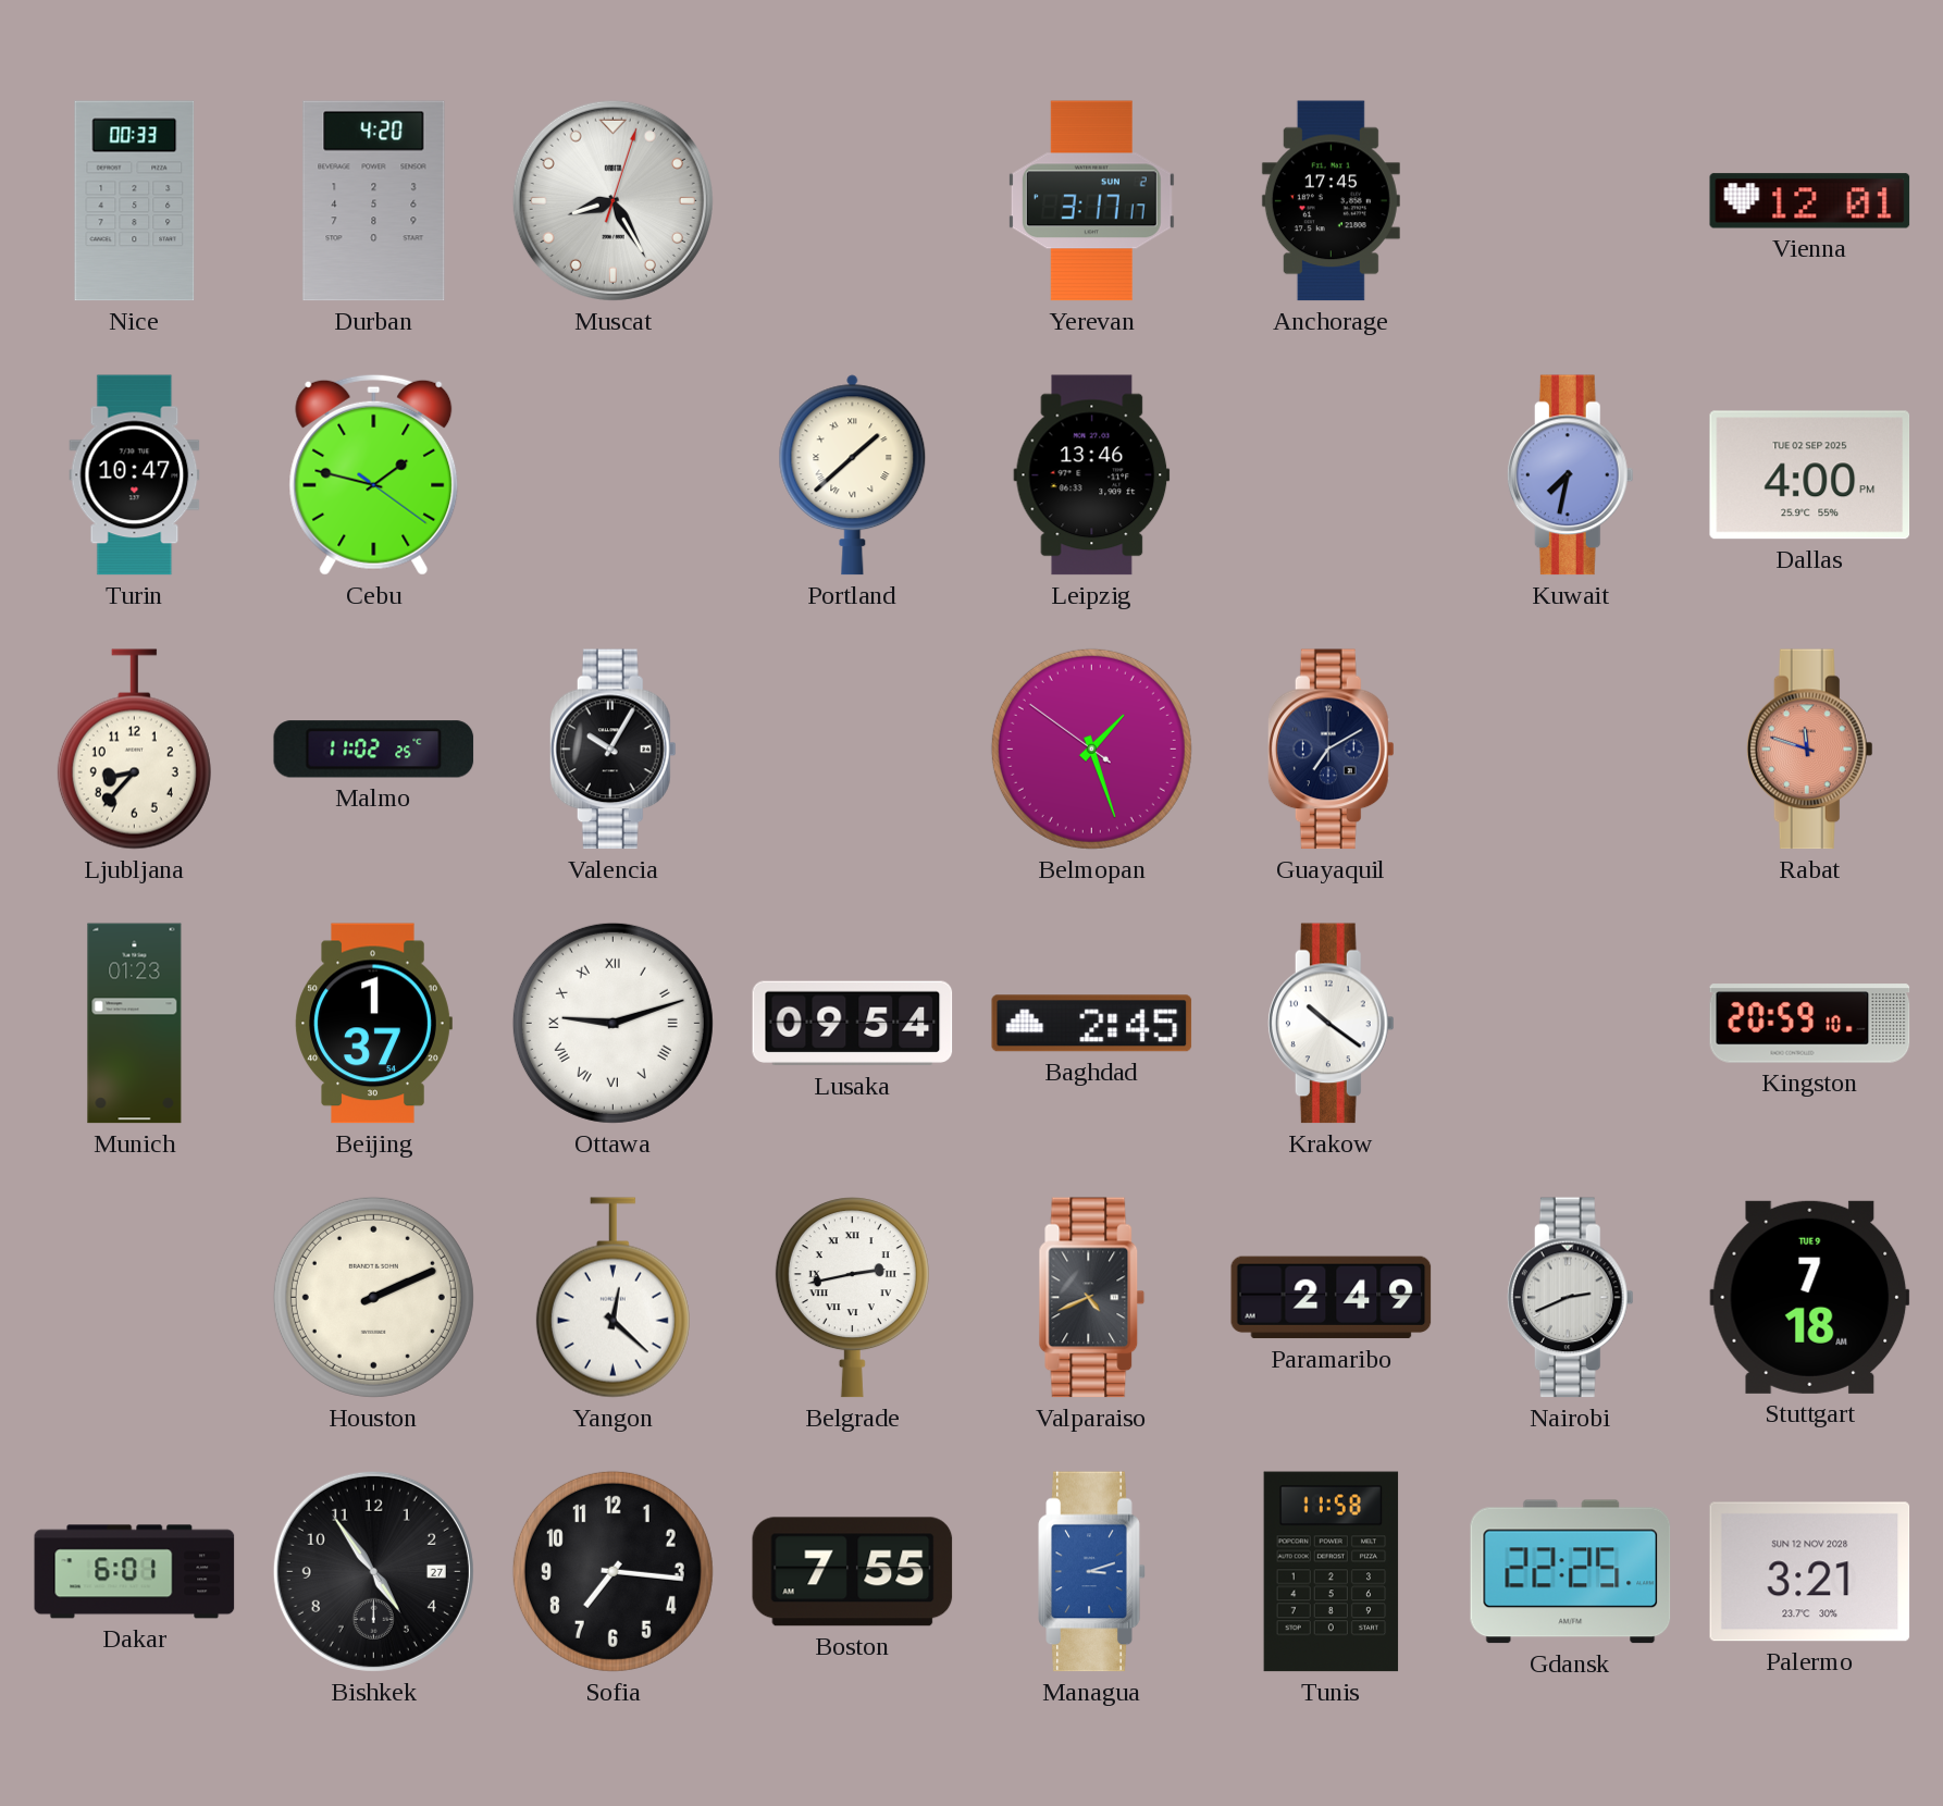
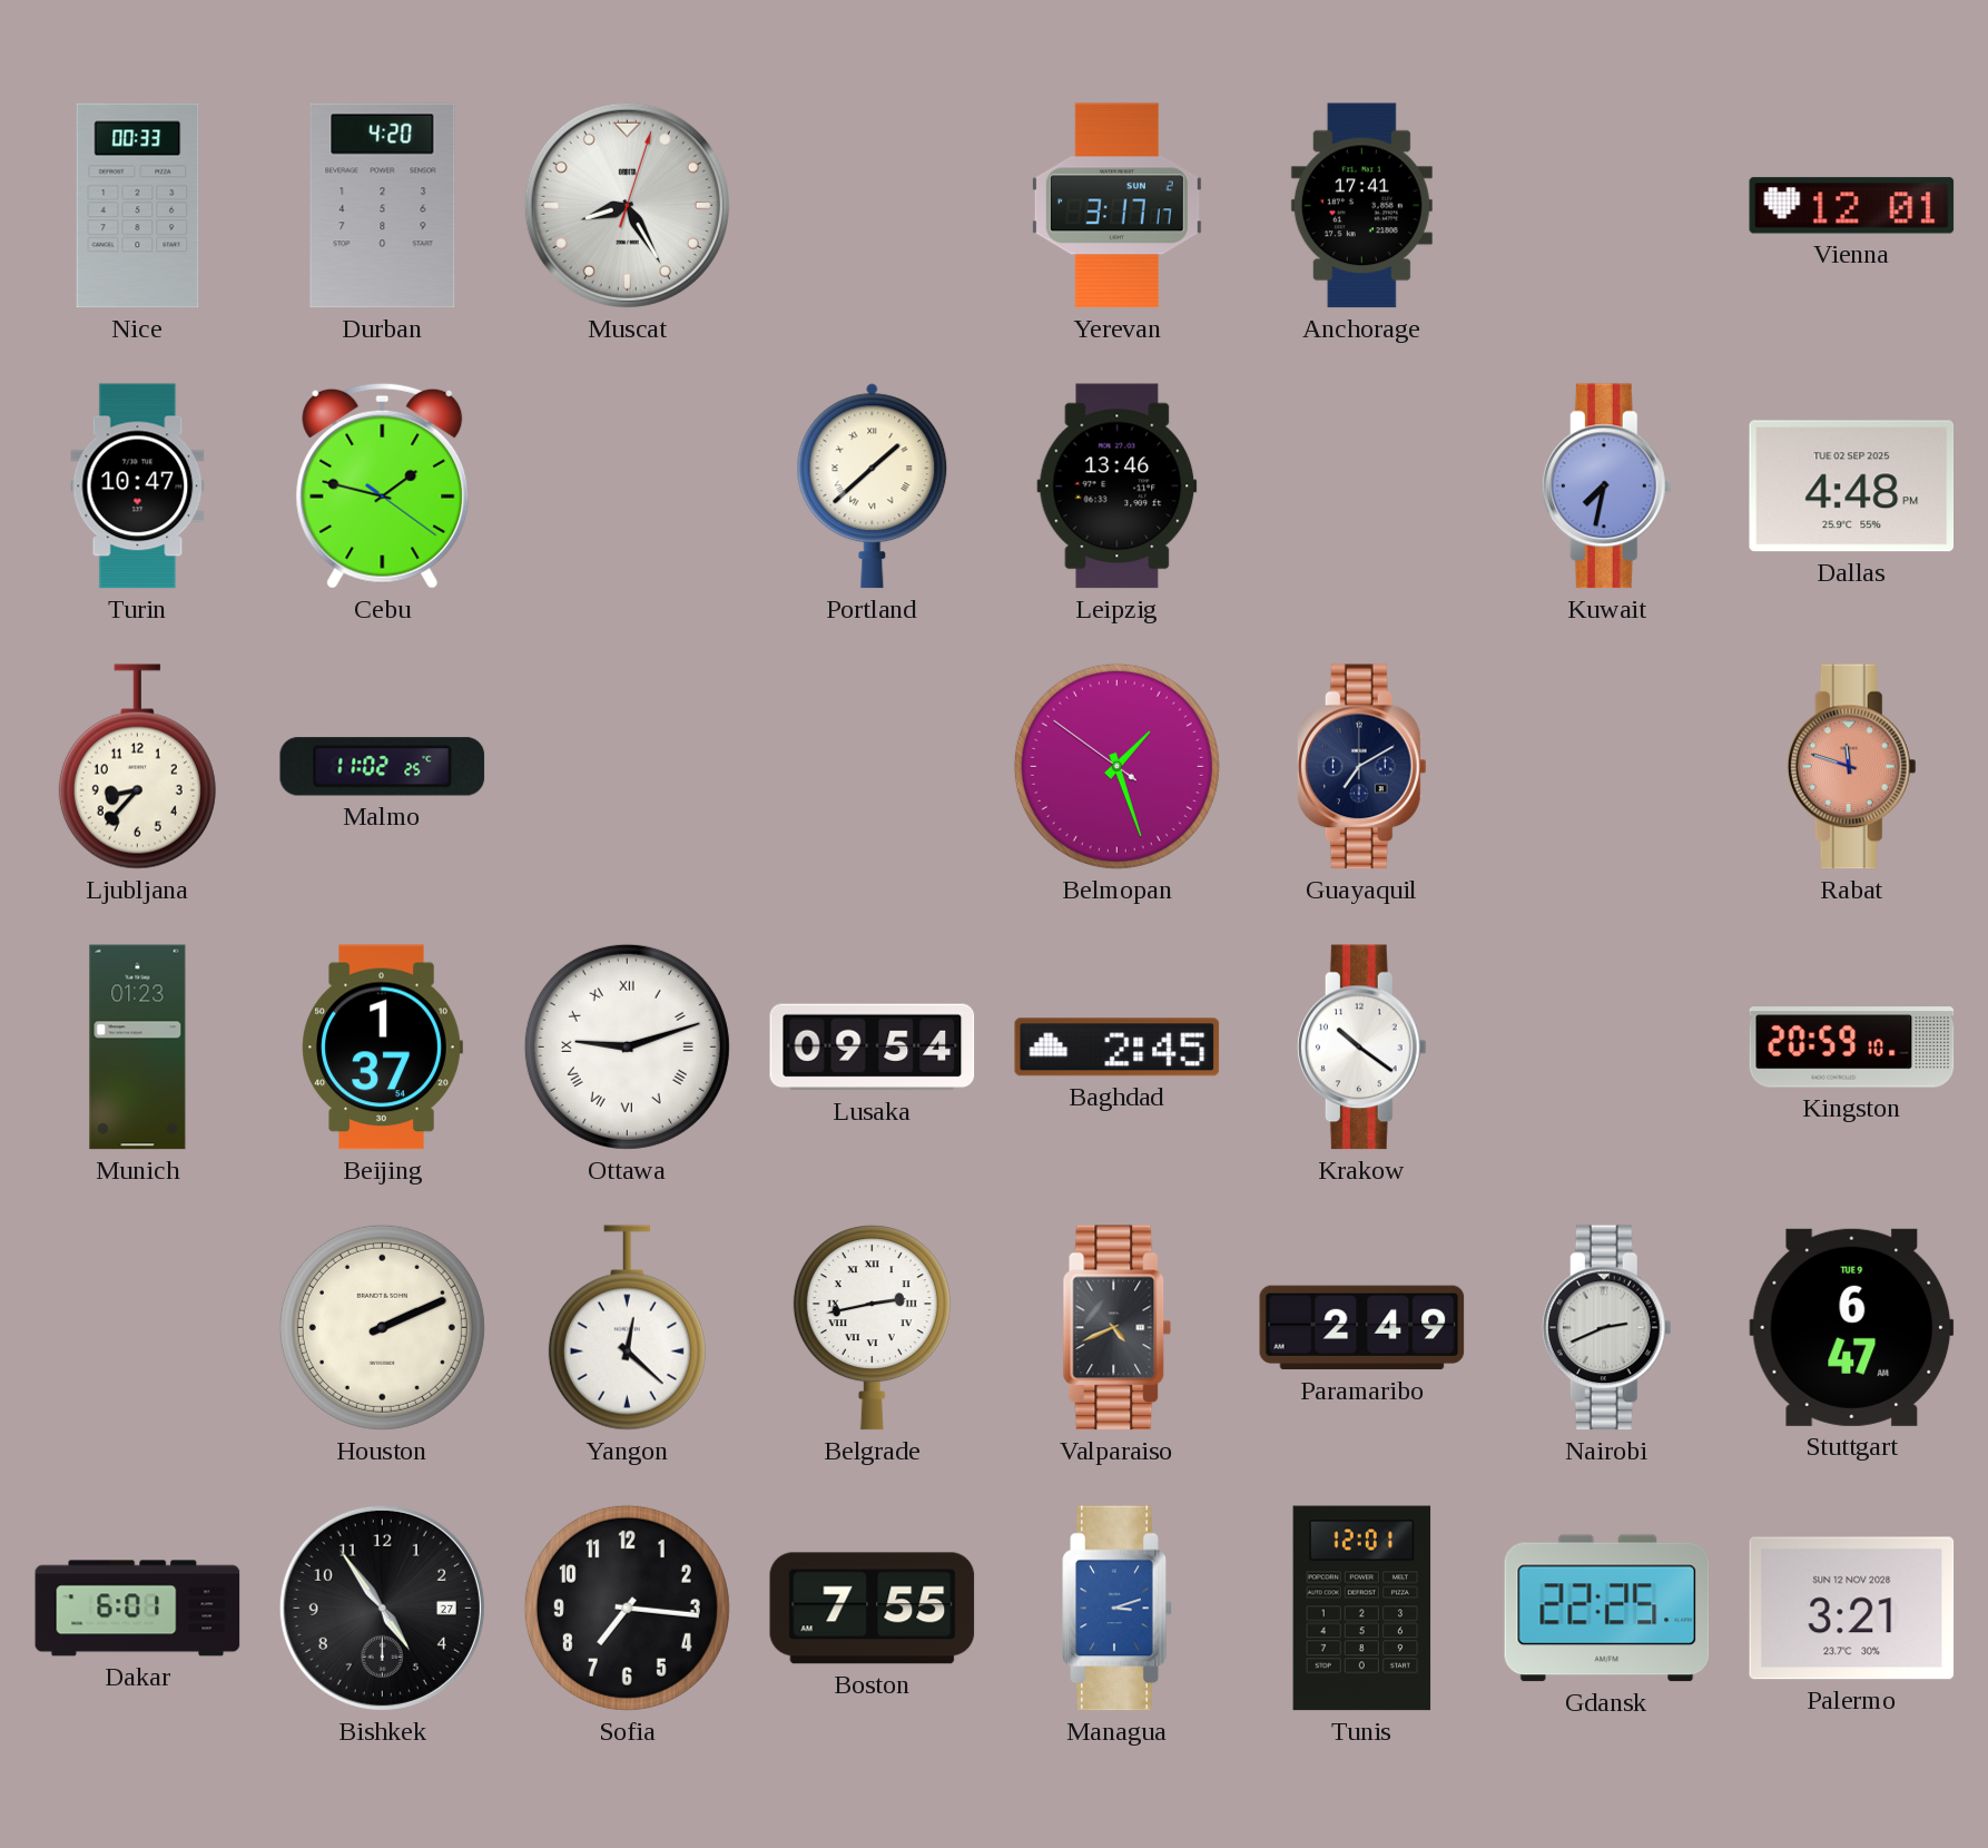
Anchorage: 17:45 -> 17:41 (1361, 206)
Dallas: 4:00 -> 4:48 (1852, 486)
Valencia: 10:05 -> none (612, 750)
Stuttgart: 7:18 -> 6:47 (1852, 1327)
Tunis: 11:58 -> 12:01 (1362, 1609)
